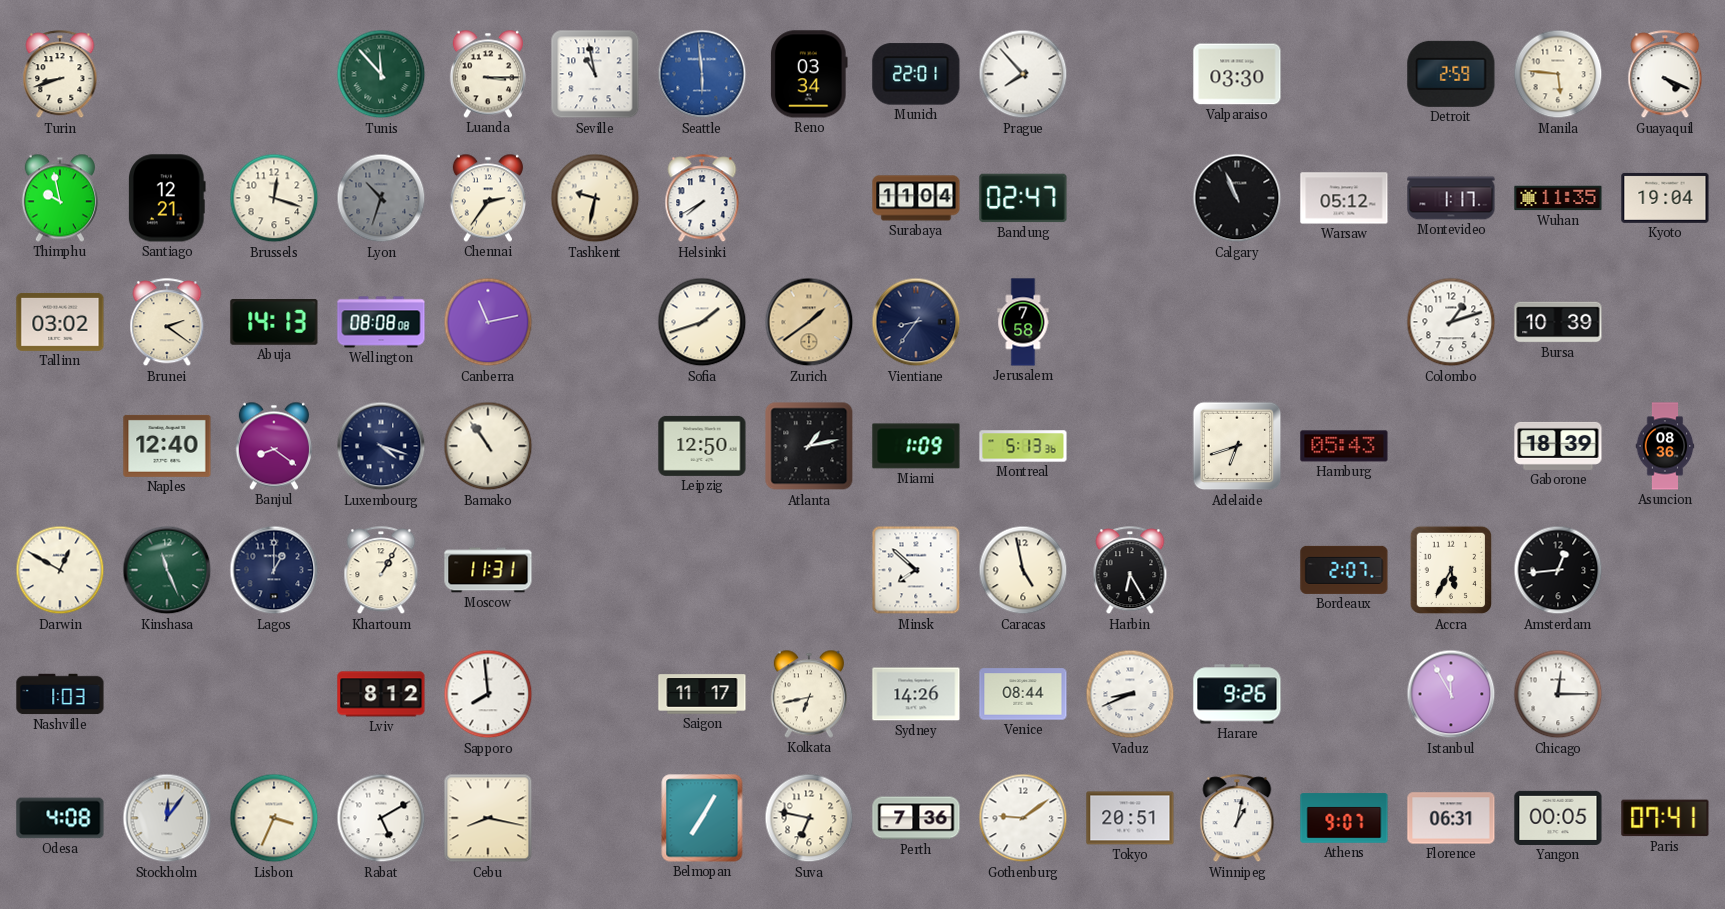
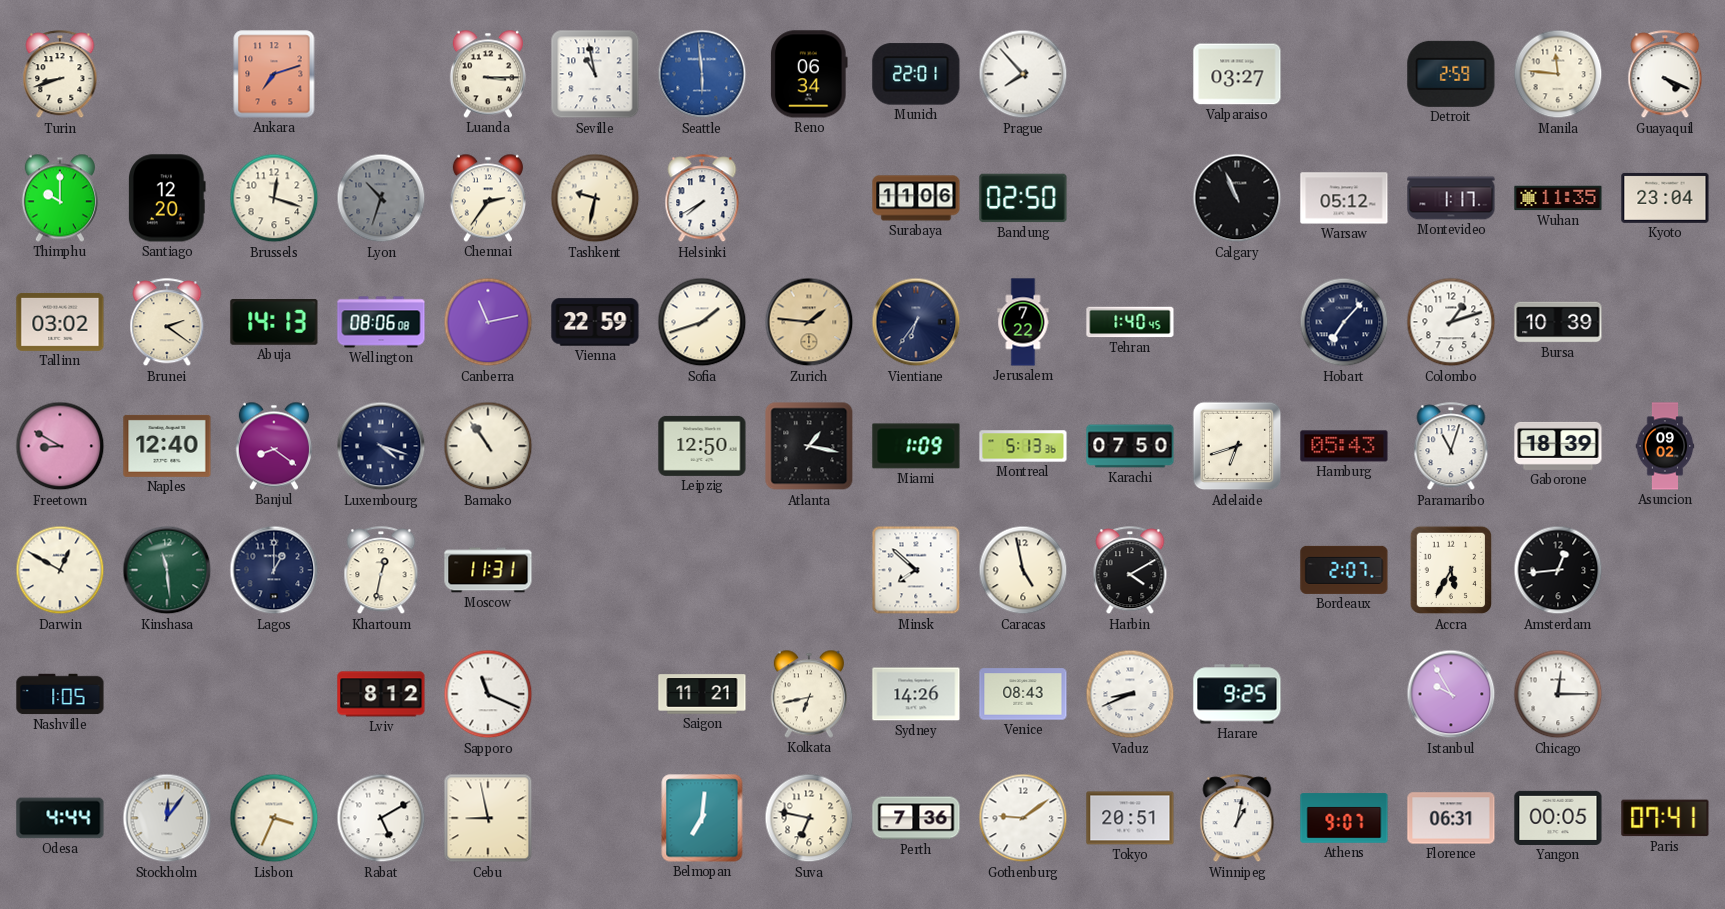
Ankara: none -> 7:12 (274, 74)
Tunis: 11:53 -> none (381, 74)
Reno: 03:34 -> 06:34 (809, 74)
Valparaiso: 03:30 -> 03:27 (1237, 74)
Manila: 5:46 -> 11:46 (1558, 74)
Thimphu: 9:58 -> 10:00 (60, 198)
Santiago: 12:21 -> 12:20 (167, 198)
Surabaya: 11:04 -> 11:06 (916, 198)
Bandung: 02:47 -> 02:50 (1023, 198)
Kyoto: 19:04 -> 23:04 (1665, 198)
Wellington: 08:08 -> 08:06 (381, 322)
Vienna: none -> 22:59 (595, 322)
Zurich: 1:39 -> 1:46 (809, 322)
Vientiane: 8:36 -> 6:36 (916, 322)
Jerusalem: 7:58 -> 7:22 (1023, 322)
Tehran: none -> 1:40 (1130, 322)
Hobart: none -> 7:07 (1344, 322)
Freetown: none -> 8:50 (60, 446)
Atlanta: 1:13 -> 1:17 (809, 446)
Karachi: none -> 07:50 (1130, 446)
Paramaribo: none -> 11:03 (1451, 447)
Asuncion: 08:36 -> 09:02 (1665, 446)
Kinshasa: 11:26 -> 11:29 (167, 570)
Khartoum: 1:05 -> 12:32 (381, 571)
Harbin: 6:25 -> 4:10 (1130, 571)
Nashville: 1:03 -> 1:05 (60, 694)
Sapporo: 7:59 -> 11:19 (488, 694)
Saigon: 11:17 -> 11:21 (702, 694)
Venice: 08:44 -> 08:43 (1023, 694)
Harare: 9:26 -> 9:25 (1237, 694)
Istanbul: 11:55 -> 9:55 (1451, 694)
Odesa: 4:08 -> 4:44 (60, 818)
Cebu: 8:17 -> 8:58 (488, 818)
Belmopan: 7:05 -> 7:01 (702, 818)
